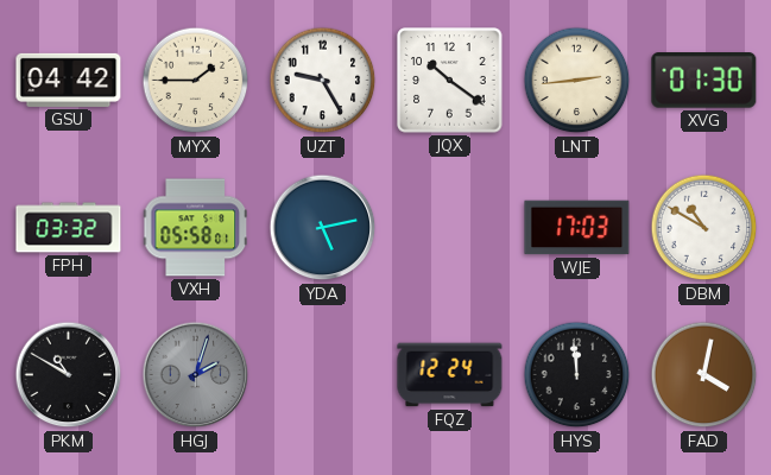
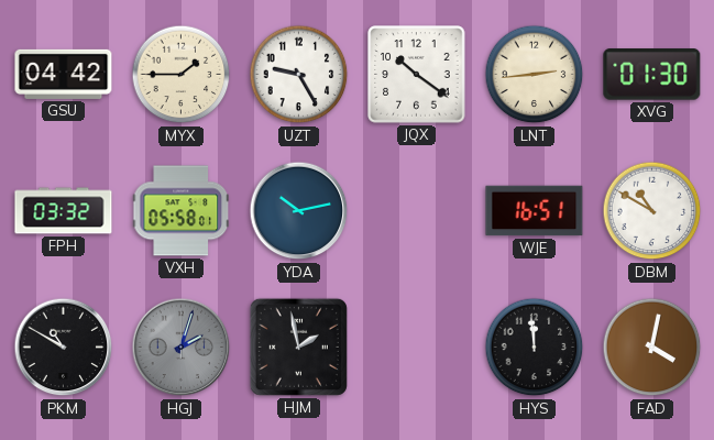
YDA: 5:13 -> 10:13 (299, 211)
WJE: 17:03 -> 16:51 (535, 211)
HJM: none -> 1:58 (298, 346)
FQZ: 12:24 -> none (450, 375)
